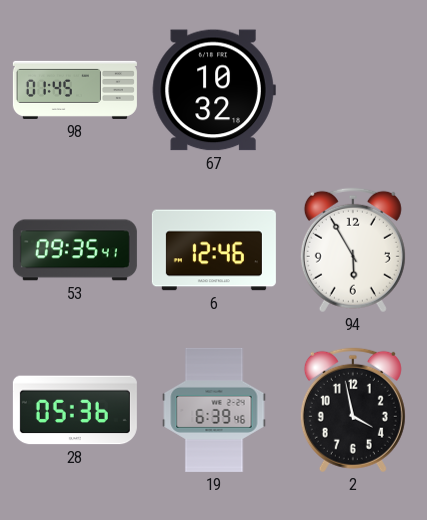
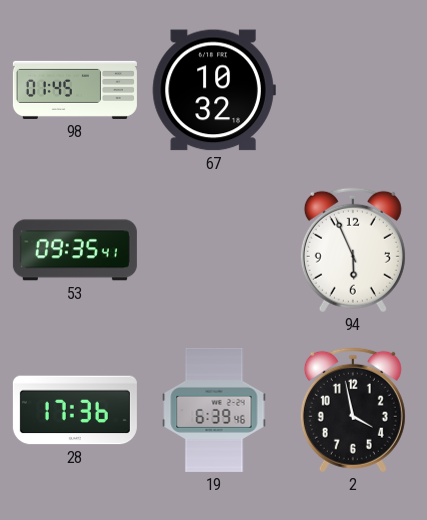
6: 12:46 -> none (214, 250)
94: 5:55 -> 5:56 (353, 250)
28: 05:36 -> 17:36 (75, 410)
